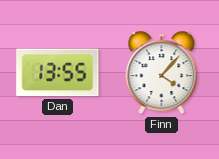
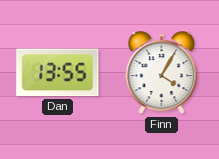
Finn: 4:07 -> 4:05 (162, 73)
